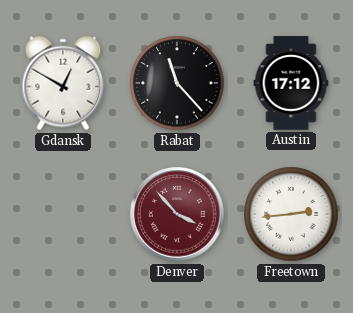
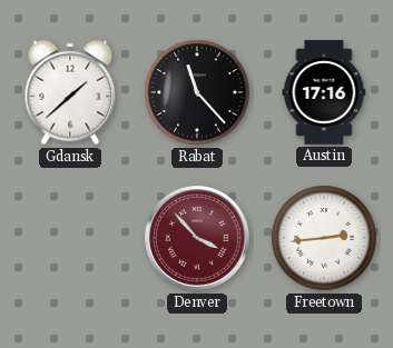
Gdansk: 12:50 -> 1:38 (70, 92)
Austin: 17:12 -> 17:16 (324, 92)
